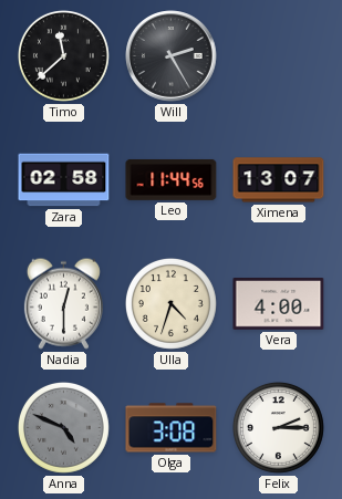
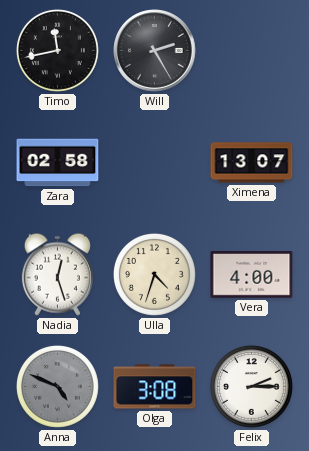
Timo: 11:38 -> 11:43 (57, 50)
Leo: 11:44 -> none (172, 179)
Nadia: 12:30 -> 12:27 (57, 274)
